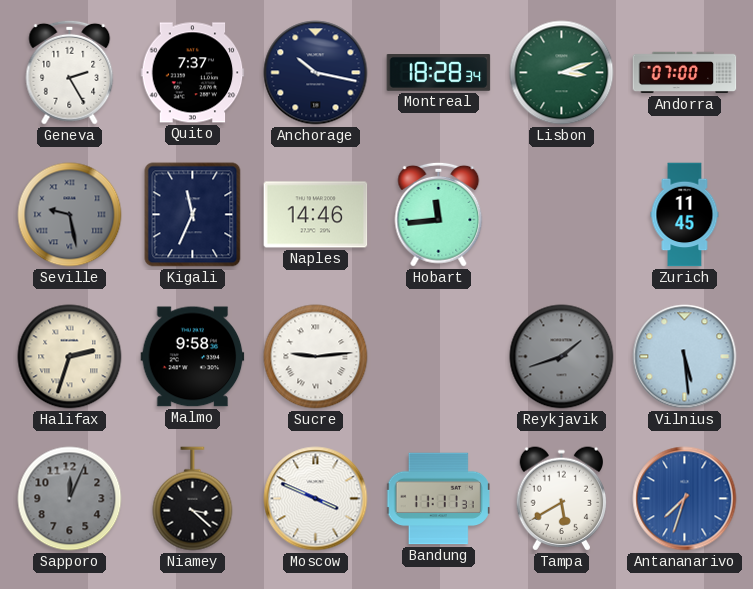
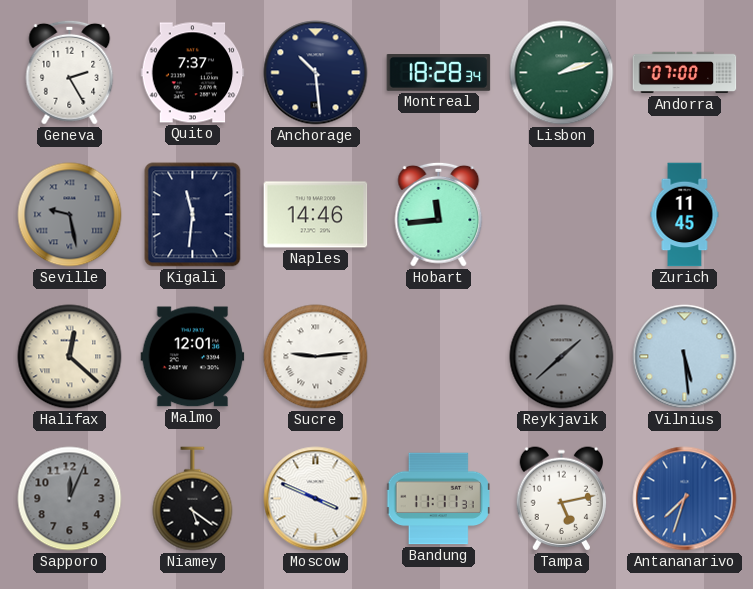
Anchorage: 10:17 -> 10:29 (316, 73)
Lisbon: 3:12 -> 2:12 (562, 73)
Kigali: 11:34 -> 11:31 (193, 215)
Halifax: 2:33 -> 12:22 (70, 357)
Malmo: 9:58 -> 12:01 (193, 357)
Reykjavik: 1:42 -> 1:38 (562, 357)
Niamey: 3:22 -> 5:21 (193, 499)
Tampa: 5:40 -> 5:13 (562, 499)
